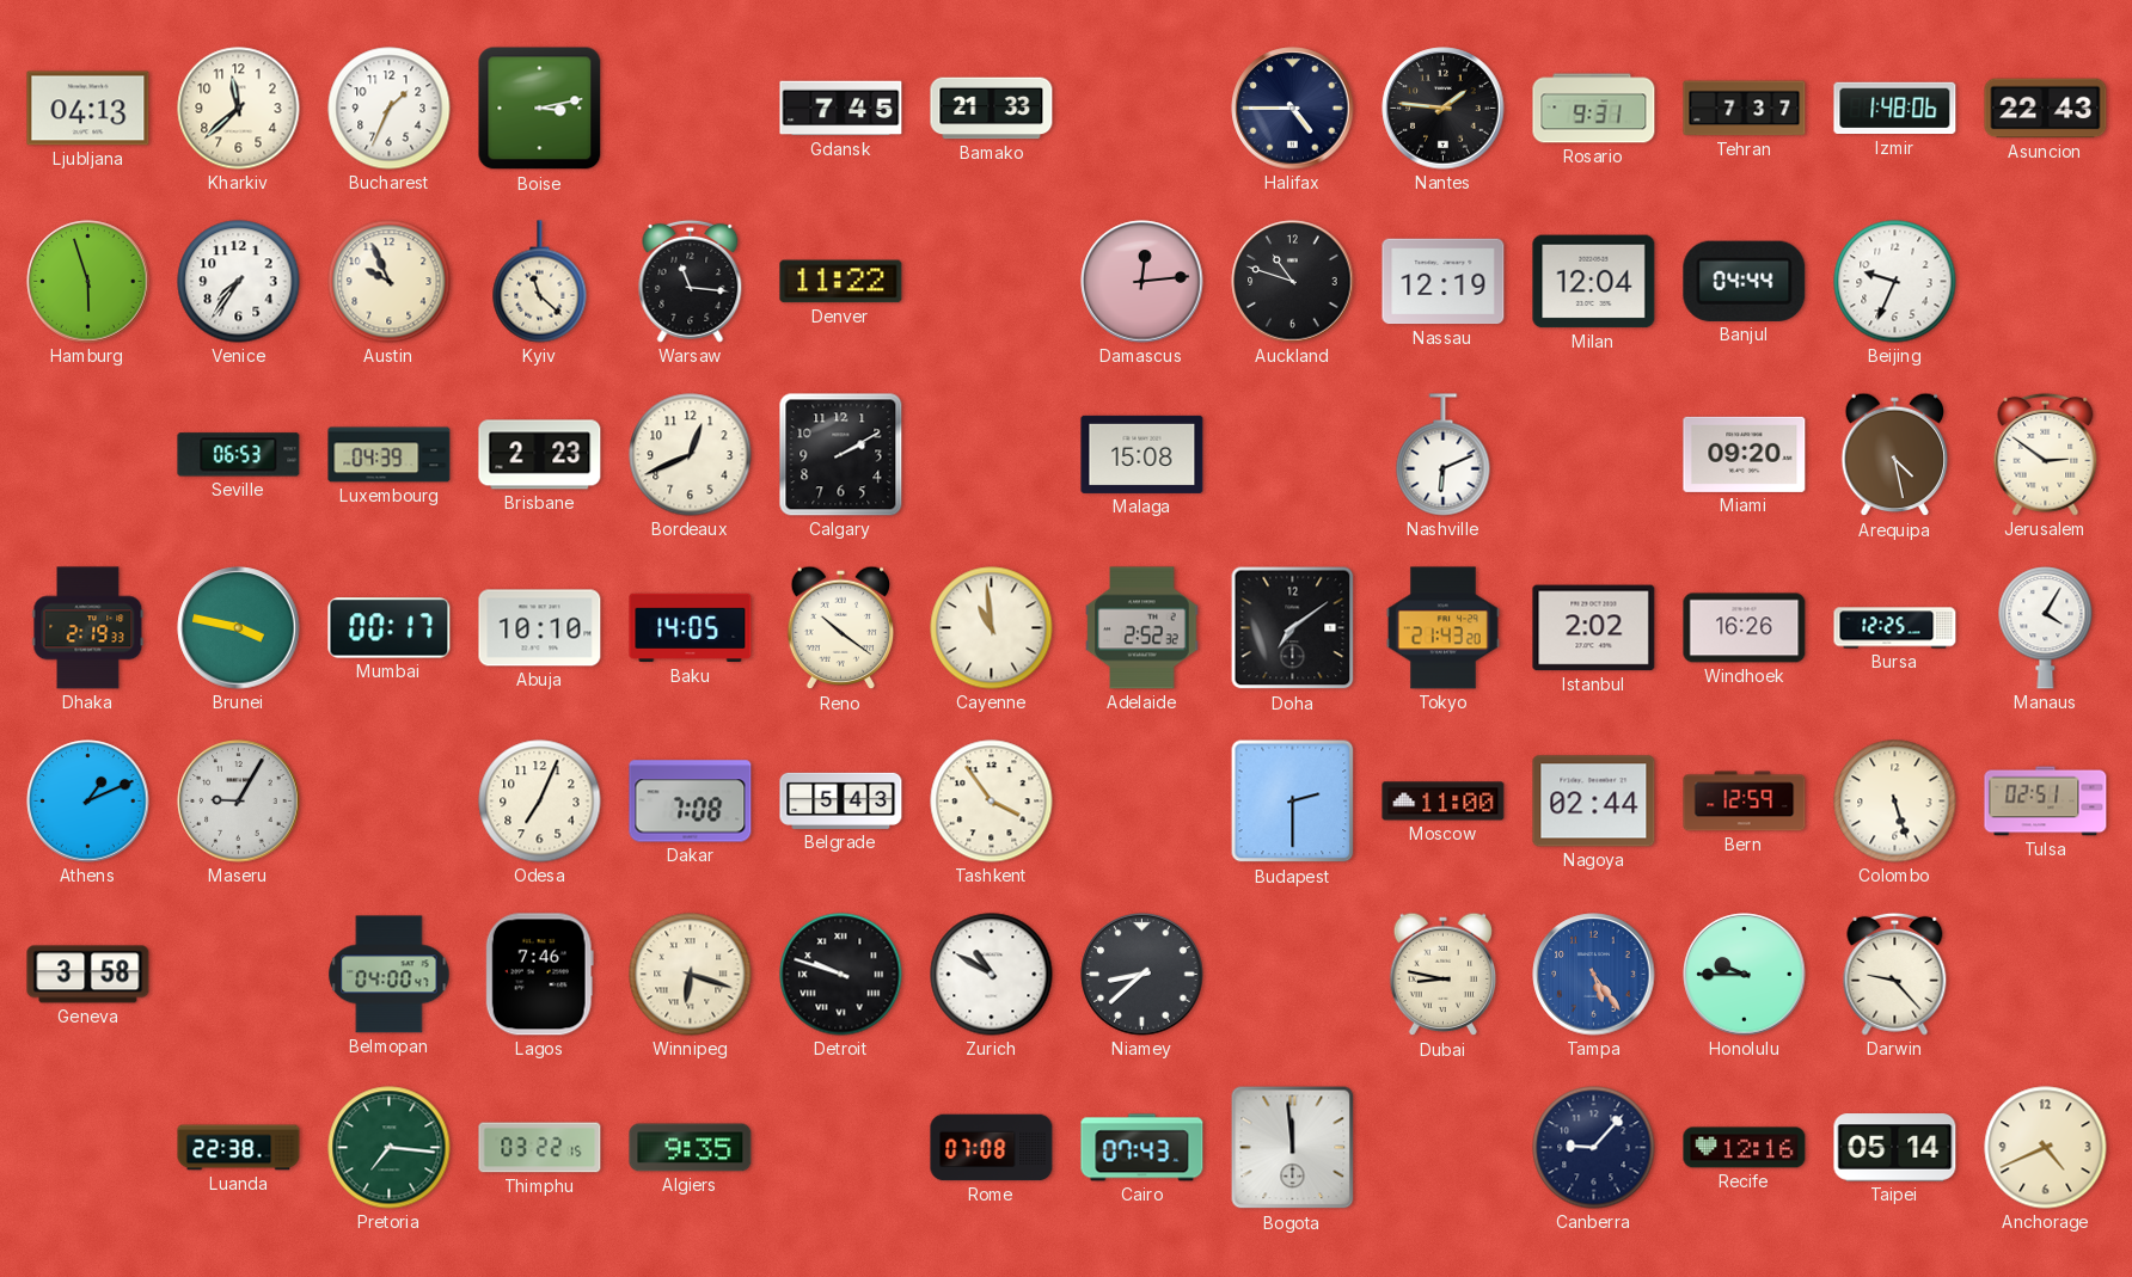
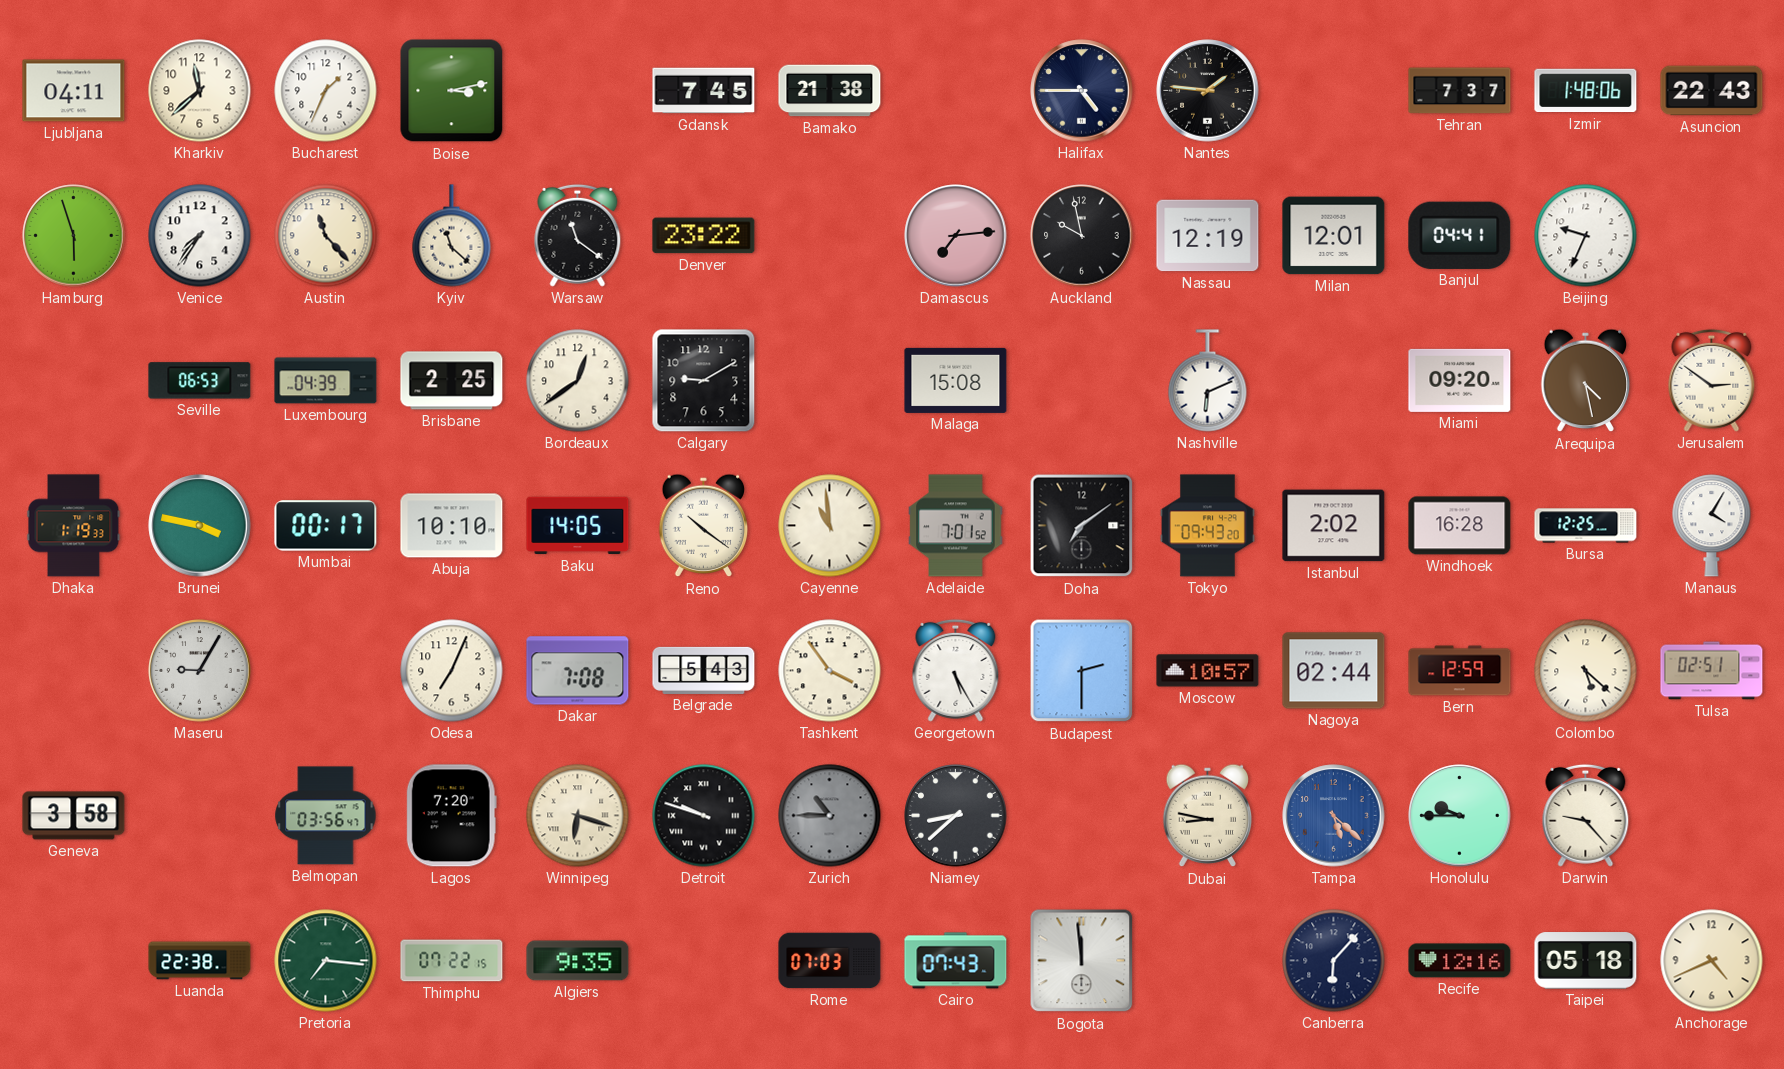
Ljubljana: 04:13 -> 04:11 (74, 91)
Bamako: 21:33 -> 21:38 (830, 91)
Rosario: 9:31 -> none (1594, 109)
Austin: 9:56 -> 11:23 (326, 236)
Warsaw: 11:16 -> 11:21 (578, 235)
Denver: 11:22 -> 23:22 (704, 236)
Damascus: 12:14 -> 7:14 (956, 236)
Auckland: 10:48 -> 9:58 (1082, 236)
Milan: 12:04 -> 12:01 (1334, 236)
Banjul: 04:44 -> 04:41 (1460, 235)
Brisbane: 2:23 -> 2:25 (452, 381)
Bordeaux: 12:41 -> 12:39 (578, 381)
Calgary: 2:10 -> 9:10 (704, 381)
Dhaka: 2:19 -> 1:19 (74, 526)
Adelaide: 2:52 -> 7:01 (956, 526)
Tokyo: 21:43 -> 09:43 (1207, 526)
Windhoek: 16:26 -> 16:28 (1460, 526)
Athens: 1:11 -> none (88, 802)
Georgetown: none -> 5:25 (956, 670)
Moscow: 11:00 -> 10:57 (1208, 671)
Colombo: 5:27 -> 5:22 (1586, 671)
Belmopan: 04:00 -> 03:56 (326, 816)
Lagos: 7:46 -> 7:20 (451, 816)
Zurich: 10:50 -> 10:45 (830, 816)
Zurich dial: white -> grey (830, 816)
Tampa: 5:24 -> 5:22 (1334, 816)
Thimphu: 03:22 -> 07:22 (452, 961)
Rome: 07:08 -> 07:03 (830, 961)
Canberra: 9:07 -> 6:07 (1334, 961)
Taipei: 05:14 -> 05:18 (1586, 961)
